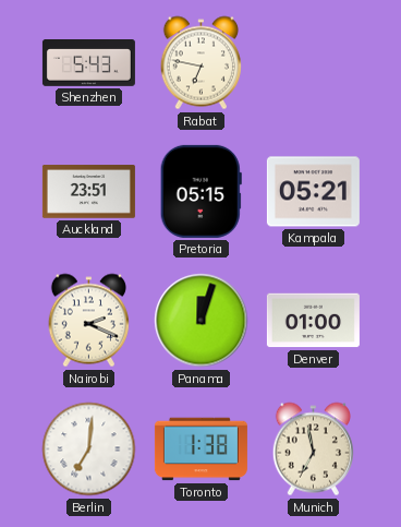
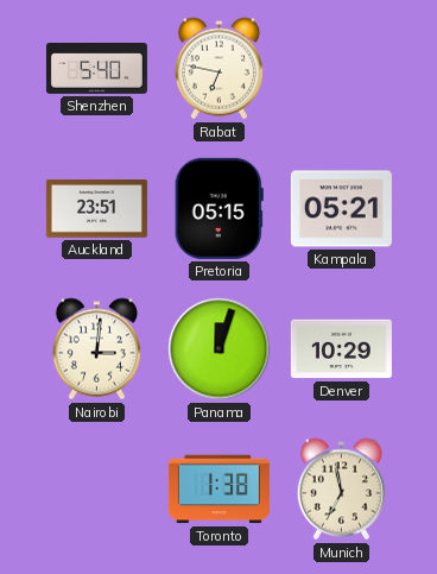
Shenzhen: 5:43 -> 5:40 (96, 69)
Nairobi: 2:19 -> 3:01 (96, 349)
Denver: 01:00 -> 10:29 (341, 349)
Berlin: 7:01 -> none (89, 450)
